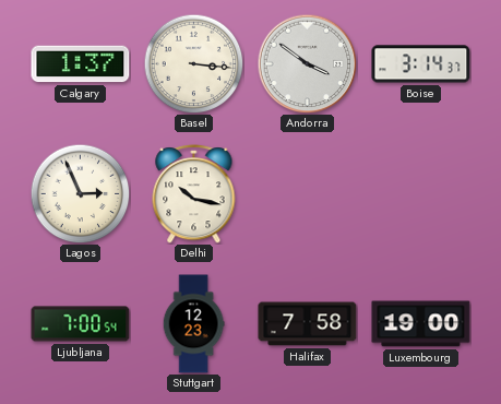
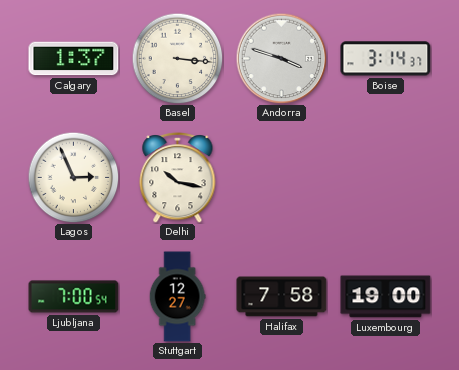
Andorra: 3:51 -> 3:48 (281, 58)
Stuttgart: 12:23 -> 12:27 (177, 297)
